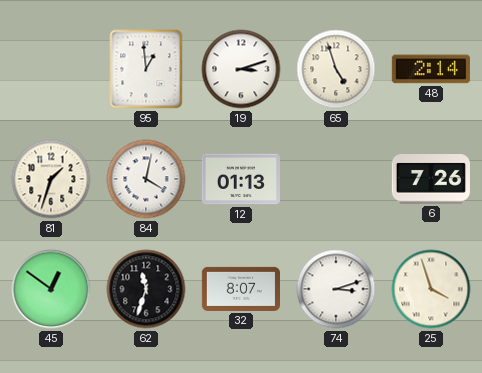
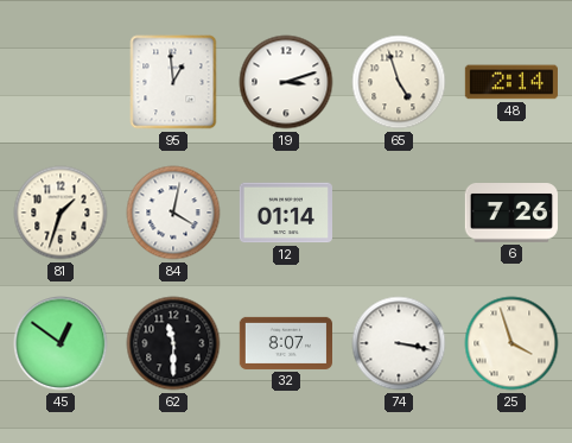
12: 01:13 -> 01:14 (285, 213)
62: 11:33 -> 11:30 (173, 343)
74: 3:12 -> 3:17 (399, 343)
